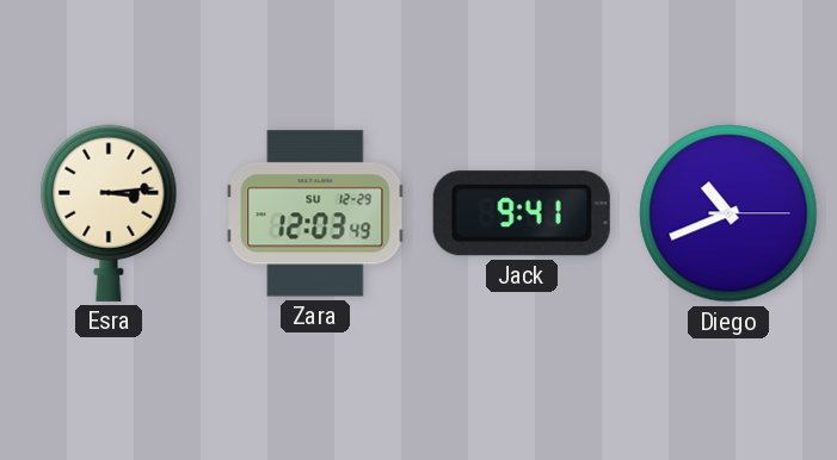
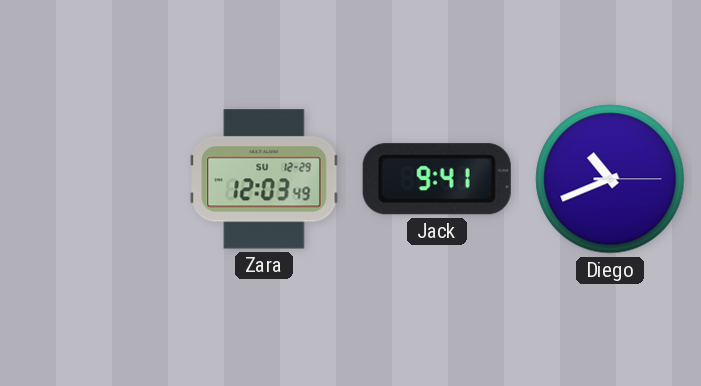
Esra: 3:14 -> none (109, 213)
